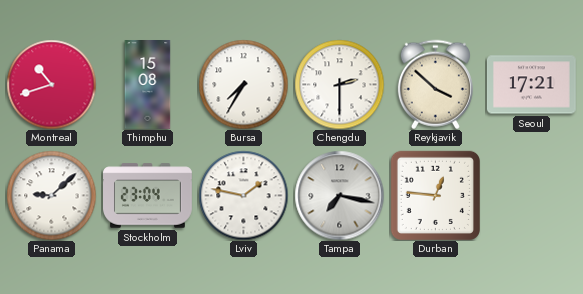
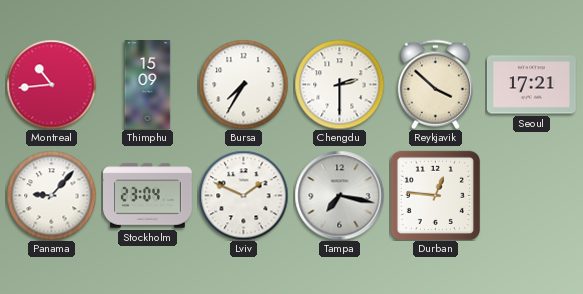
Montreal: 10:42 -> 10:44 (51, 84)
Thimphu: 15:08 -> 15:09 (148, 85)
Panama: 9:08 -> 9:07 (51, 195)
Lviv: 1:47 -> 1:49 (243, 195)
